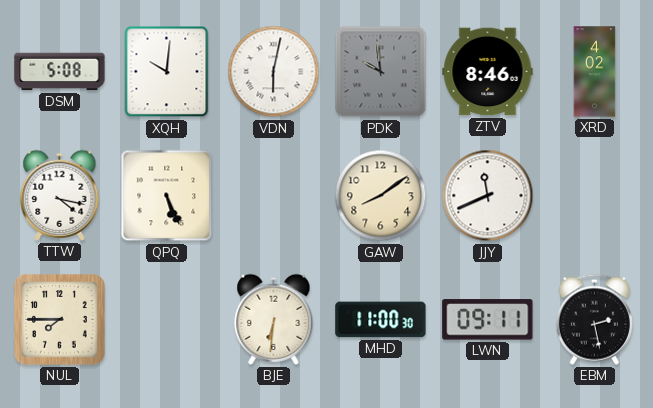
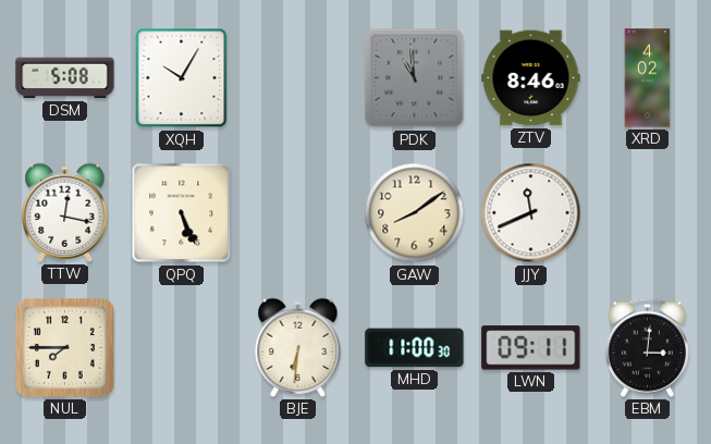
XQH: 10:01 -> 10:05 (182, 78)
VDN: 6:02 -> none (274, 72)
PDK: 9:59 -> 10:59 (415, 78)
TTW: 4:17 -> 12:17 (65, 212)
EBM: 2:28 -> 3:01 (647, 347)
